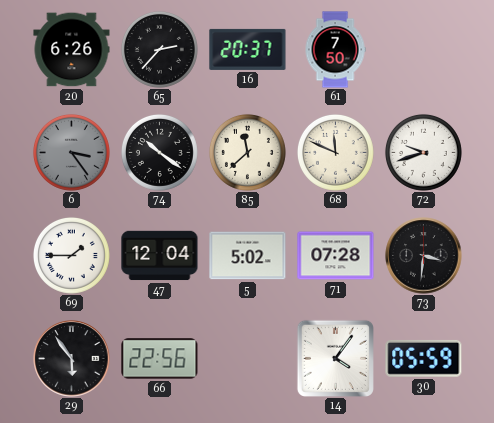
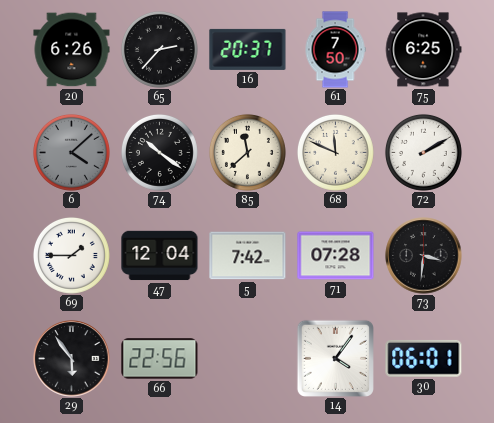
75: none -> 6:25 (423, 50)
6: 3:24 -> 4:08 (71, 152)
72: 9:42 -> 2:10 (423, 152)
5: 5:02 -> 7:42 (248, 256)
30: 05:59 -> 06:01 (424, 358)
